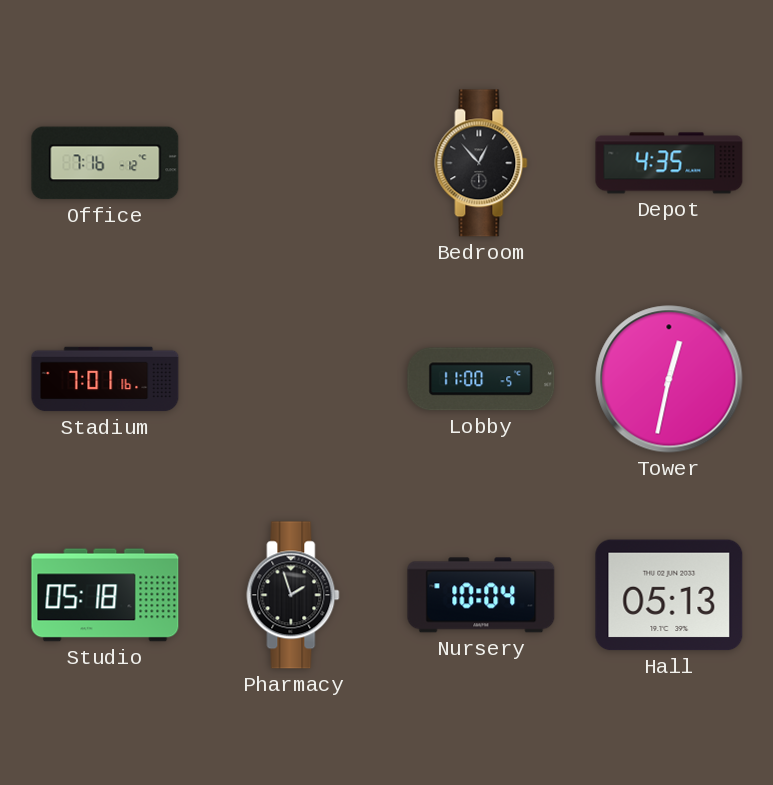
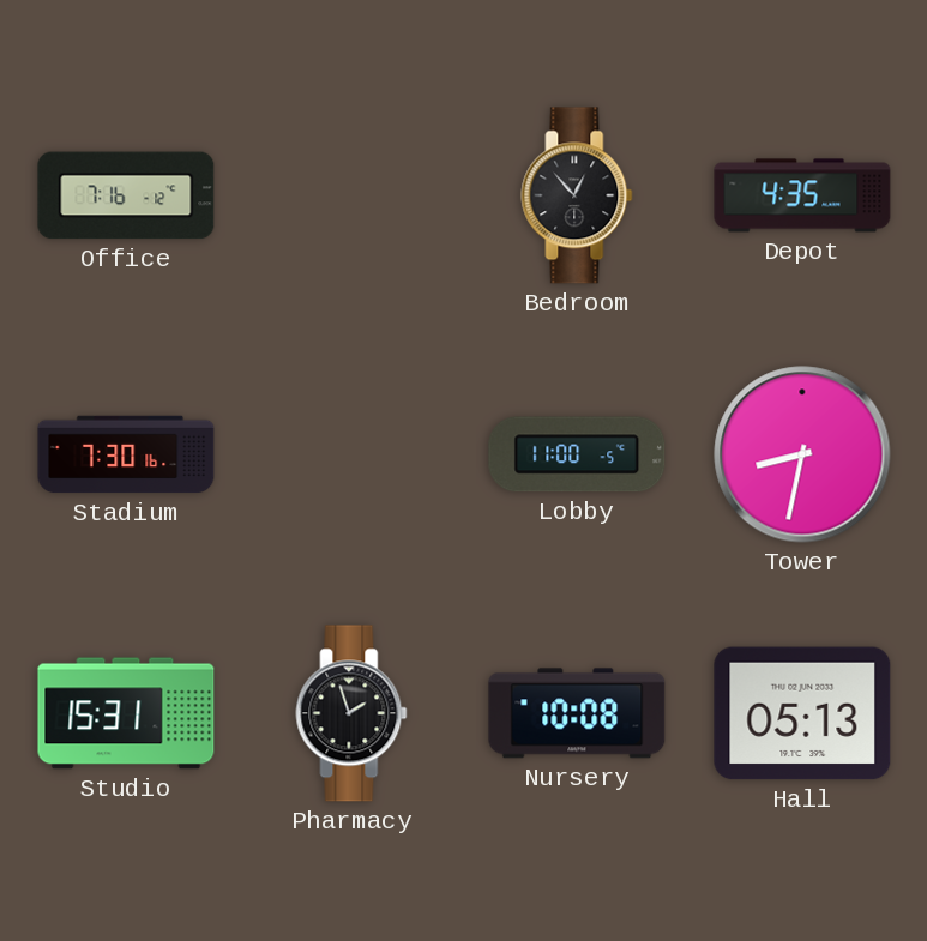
Stadium: 7:01 -> 7:30 (126, 454)
Tower: 12:32 -> 8:32 (802, 454)
Studio: 05:18 -> 15:31 (126, 713)
Nursery: 10:04 -> 10:08 (577, 713)
